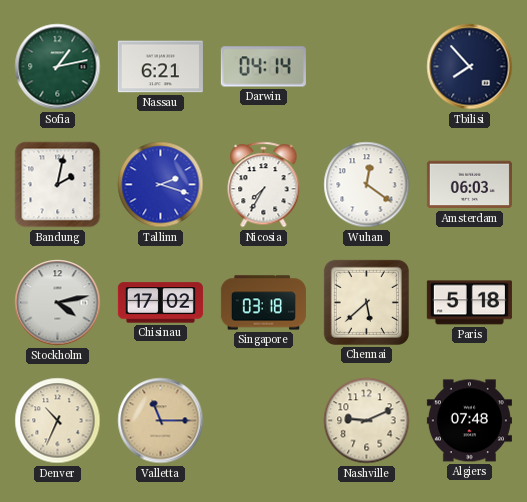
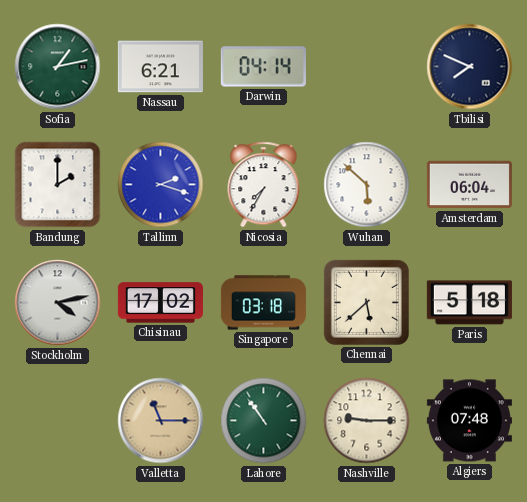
Tbilisi: 7:53 -> 7:49 (470, 67)
Bandung: 2:02 -> 2:00 (58, 185)
Wuhan: 12:21 -> 5:52 (367, 185)
Amsterdam: 06:03 -> 06:04 (469, 185)
Denver: 10:34 -> none (58, 421)
Lahore: none -> 10:54 (264, 421)
Nashville: 9:11 -> 9:15 (367, 421)
